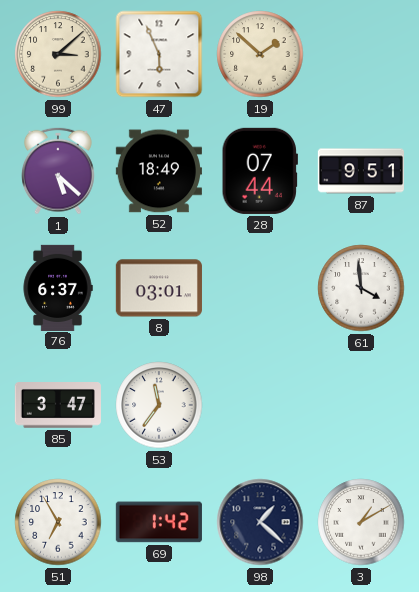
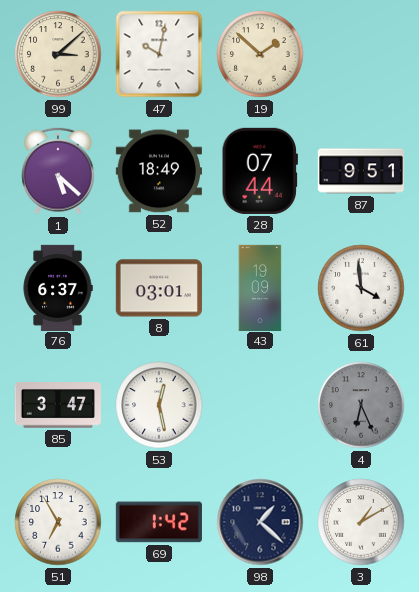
47: 5:56 -> 10:02 (159, 54)
43: none -> 19:09 (260, 287)
53: 11:36 -> 12:28 (159, 405)
4: none -> 6:26 (361, 405)
